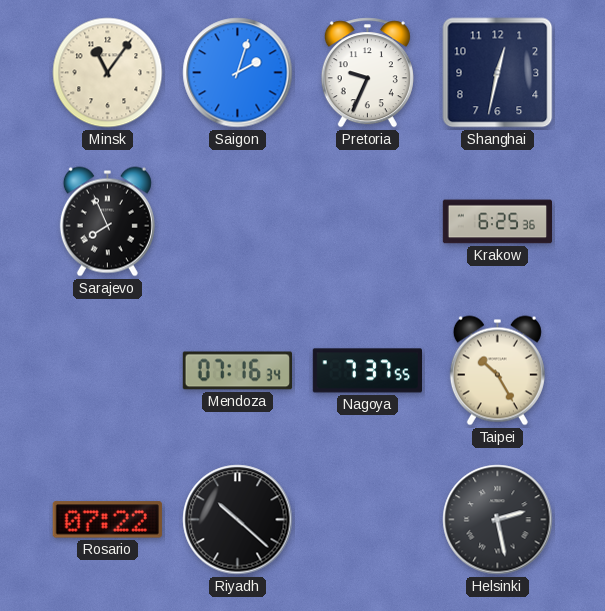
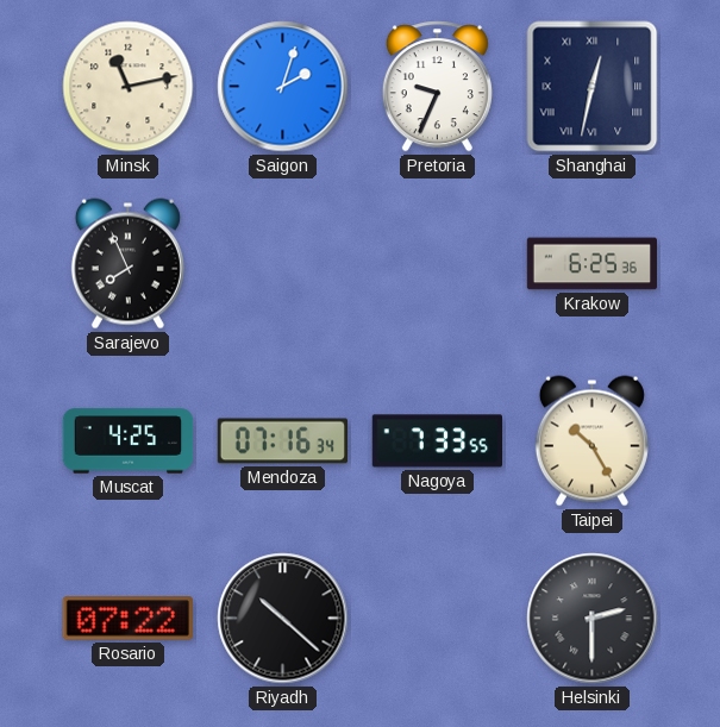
Minsk: 11:06 -> 11:13 (129, 87)
Shanghai numerals: Arabic -> Roman (593, 87)
Muscat: none -> 4:25 (129, 441)
Nagoya: 7:37 -> 7:33 (437, 441)
Helsinki: 2:28 -> 2:30 (593, 619)
